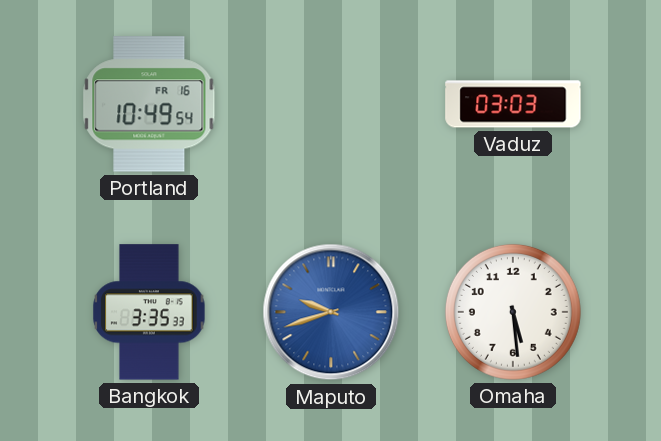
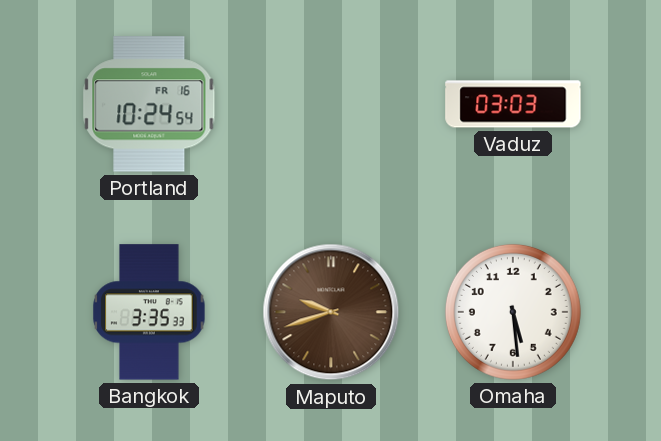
Portland: 10:49 -> 10:24 (149, 104)
Maputo dial: blue -> brown (331, 312)
